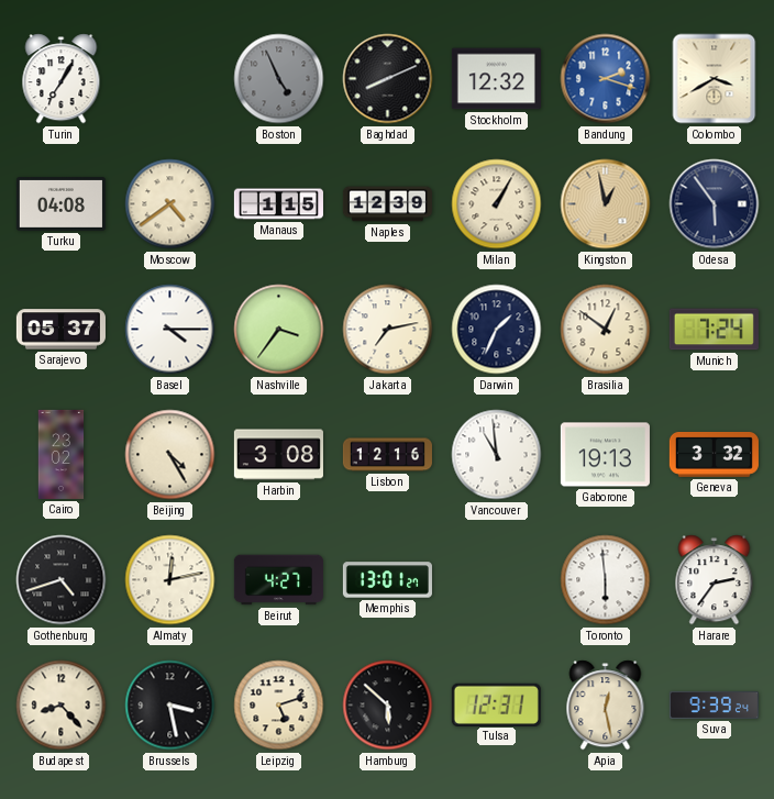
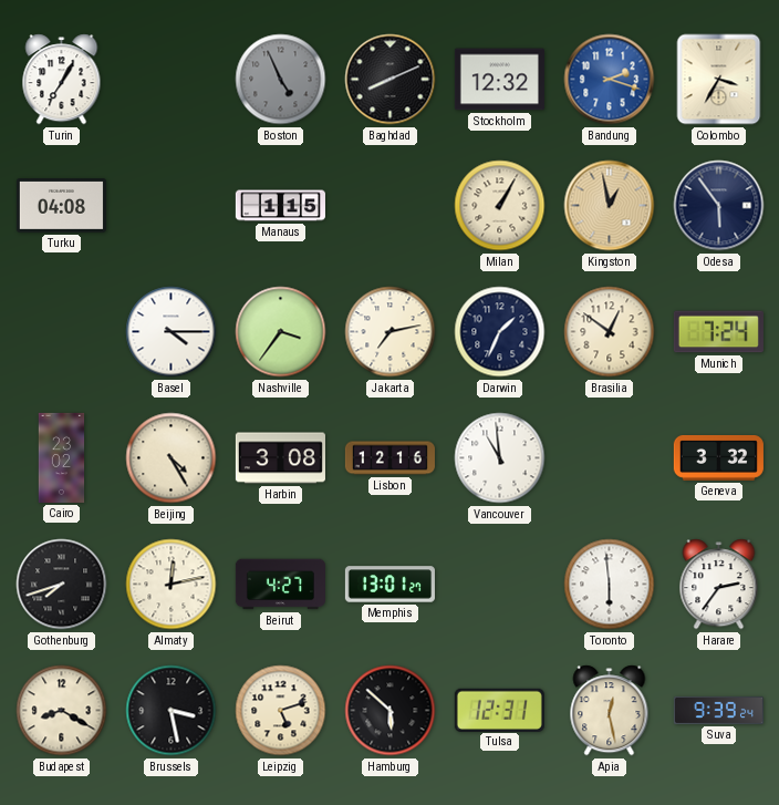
Colombo: 3:40 -> 3:35 (719, 80)
Moscow: 4:39 -> none (170, 204)
Naples: 12:39 -> none (387, 204)
Sarajevo: 05:37 -> none (60, 330)
Gaborone: 19:13 -> none (605, 455)
Gothenburg: 4:42 -> 7:42 (62, 585)
Budapest: 8:23 -> 8:20 (62, 711)
